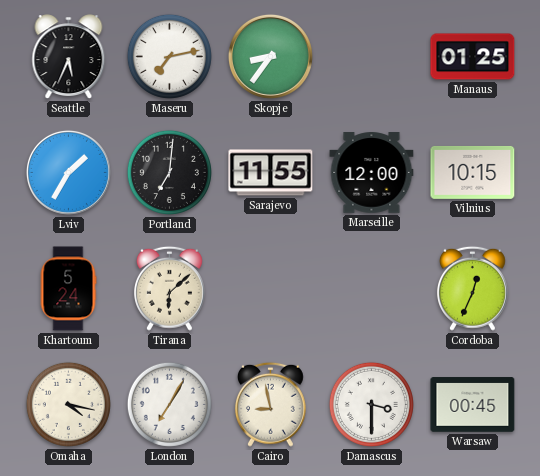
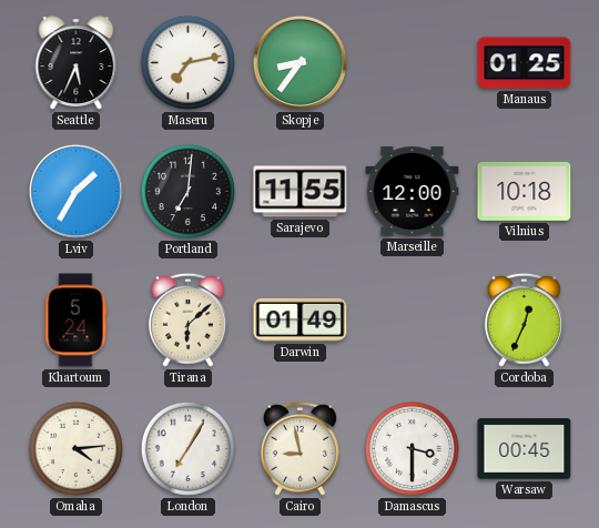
Vilnius: 10:15 -> 10:18 (525, 191)
Darwin: none -> 01:49 (301, 319)
Omaha: 4:17 -> 4:14 (75, 448)
